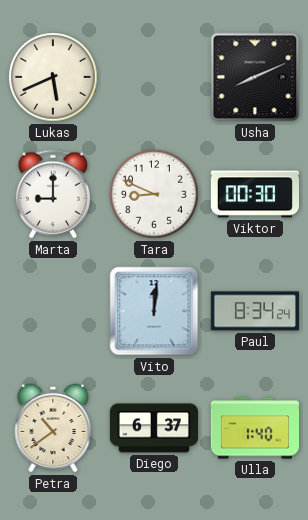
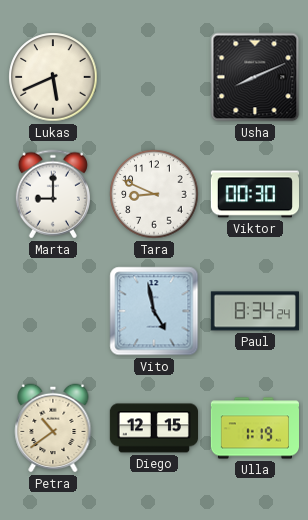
Vito: 12:01 -> 4:58 (154, 311)
Diego: 6:37 -> 12:15 (153, 428)
Ulla: 1:40 -> 1:19 (254, 428)
